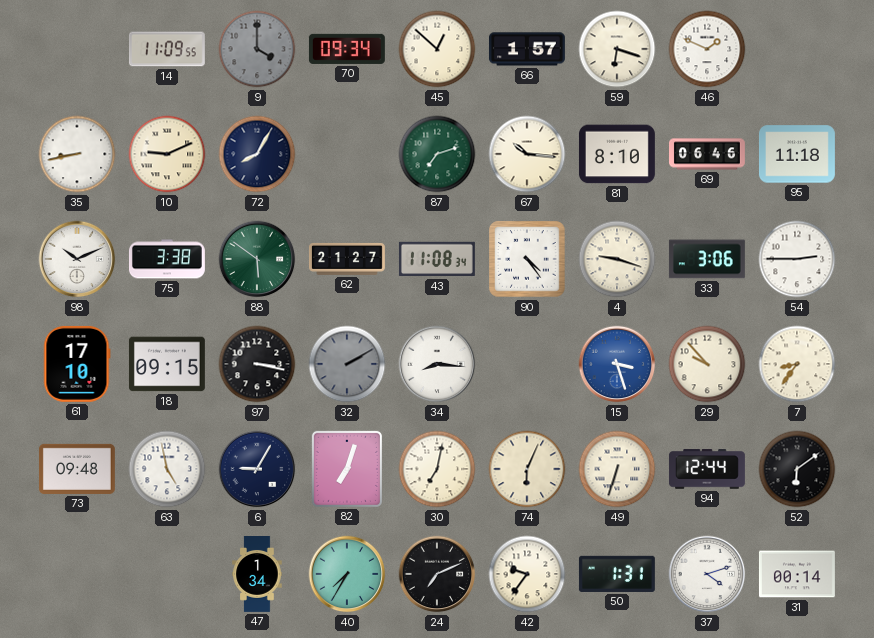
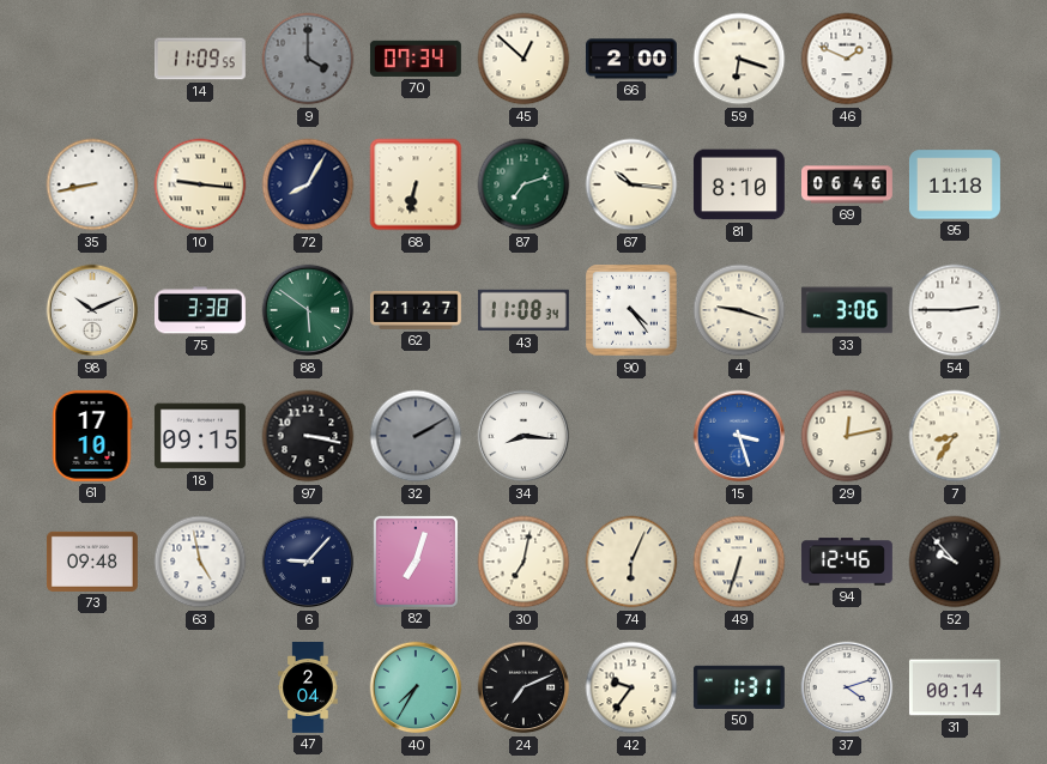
70: 09:34 -> 07:34 (416, 59)
66: 1:57 -> 2:00 (631, 59)
10: 9:11 -> 9:16 (200, 184)
68: none -> 6:32 (416, 184)
29: 9:53 -> 12:13 (847, 436)
6: 9:05 -> 9:07 (308, 562)
94: 12:44 -> 12:46 (847, 562)
52: 6:09 -> 9:53 (955, 562)
47: 1:34 -> 2:04 (308, 689)
